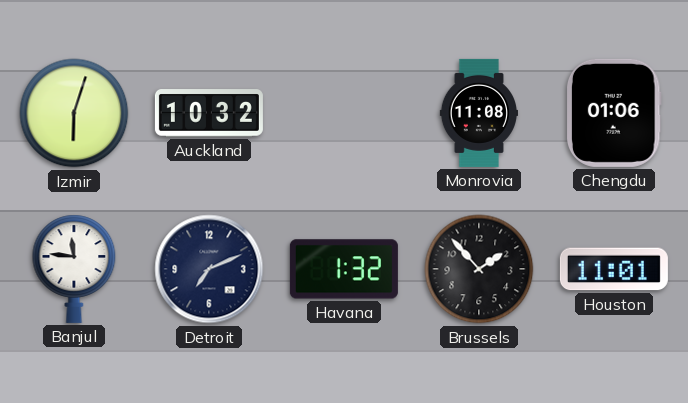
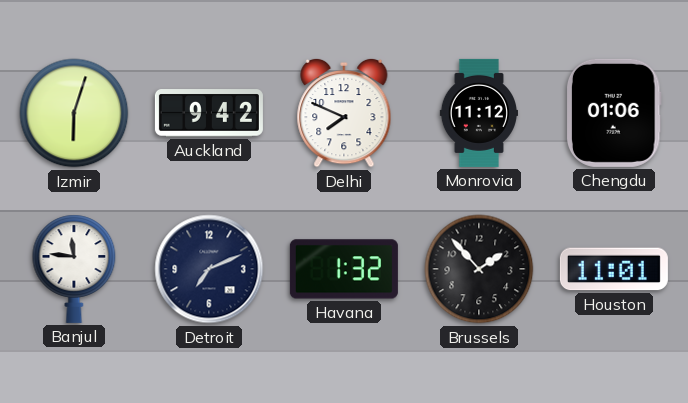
Auckland: 10:32 -> 9:42 (209, 113)
Delhi: none -> 7:49 (344, 113)
Monrovia: 11:08 -> 11:12 (478, 113)
